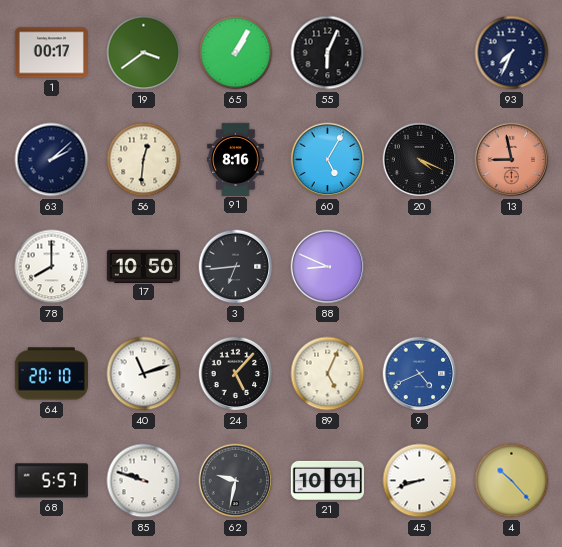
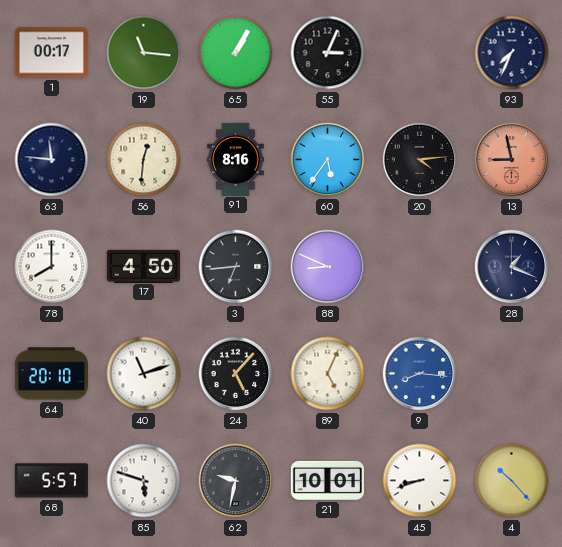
19: 3:39 -> 11:16 (144, 53)
55: 6:04 -> 3:04 (328, 53)
63: 2:08 -> 11:46 (52, 160)
60: 5:05 -> 5:36 (328, 160)
20: 4:19 -> 4:14 (420, 160)
17: 10:50 -> 4:50 (143, 266)
28: none -> 1:19 (512, 267)
9: 4:41 -> 8:16 (420, 374)
85: 9:48 -> 5:48 (144, 481)
